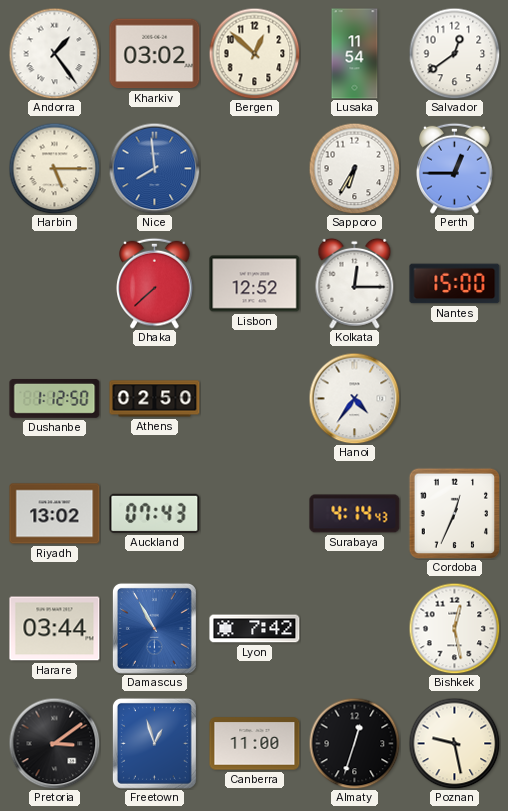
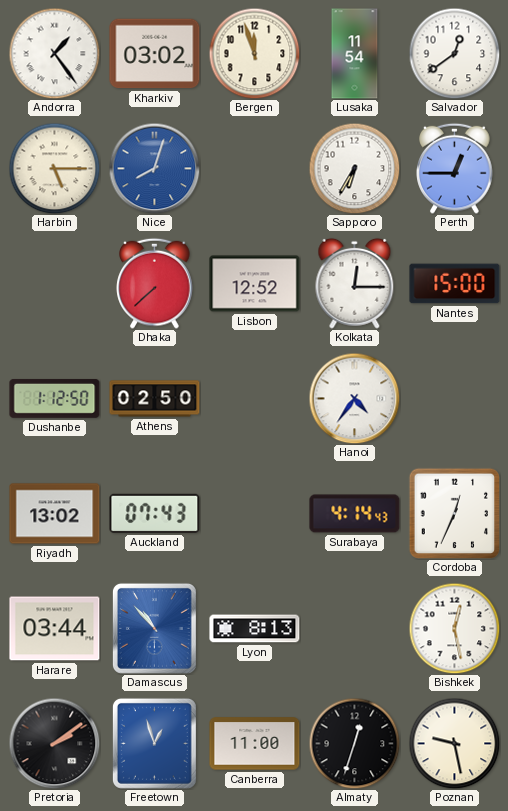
Bergen: 12:52 -> 11:57 (254, 53)
Nice: 7:59 -> 8:03 (154, 168)
Damascus: 10:55 -> 10:53 (154, 628)
Lyon: 7:42 -> 8:13 (255, 629)
Pretoria: 3:09 -> 2:09 (54, 743)
